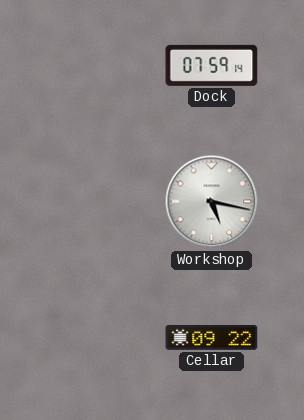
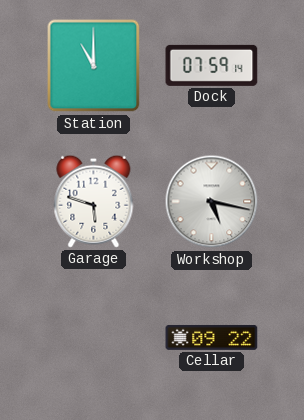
Station: none -> 11:00 (94, 66)
Garage: none -> 5:48 (94, 201)
